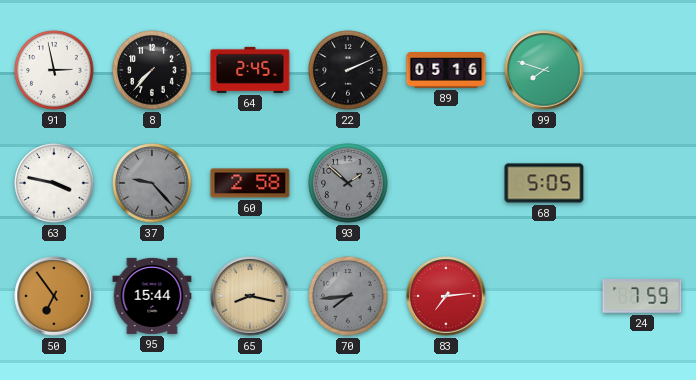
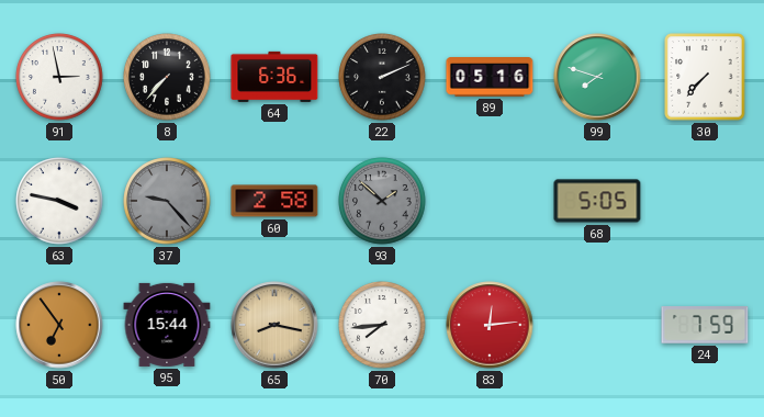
64: 2:45 -> 6:36 (274, 77)
30: none -> 7:37 (705, 77)
70 dial: grey -> white (382, 325)
83: 7:14 -> 12:14 (490, 325)
